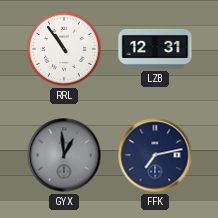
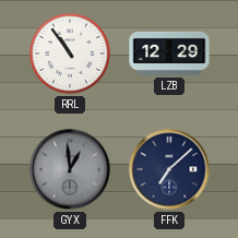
LZB: 12:31 -> 12:29 (169, 53)
FFK: 7:13 -> 7:08 (169, 169)
